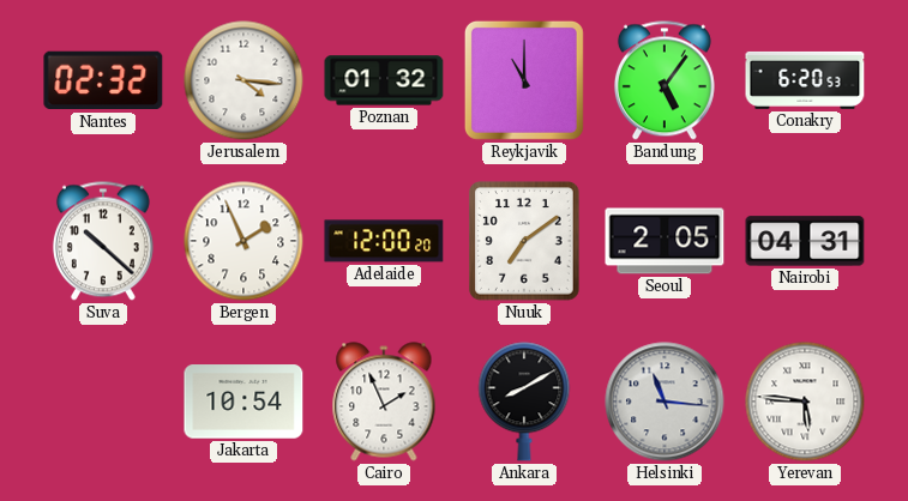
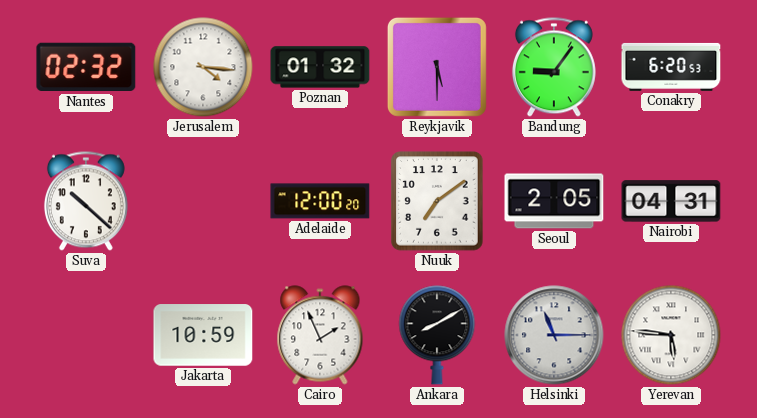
Reykjavik: 11:00 -> 5:30 (437, 67)
Bandung: 5:06 -> 9:06 (554, 67)
Bergen: 1:56 -> none (243, 241)
Jakarta: 10:54 -> 10:59 (203, 335)
Helsinki: 11:16 -> 11:15 (554, 335)
